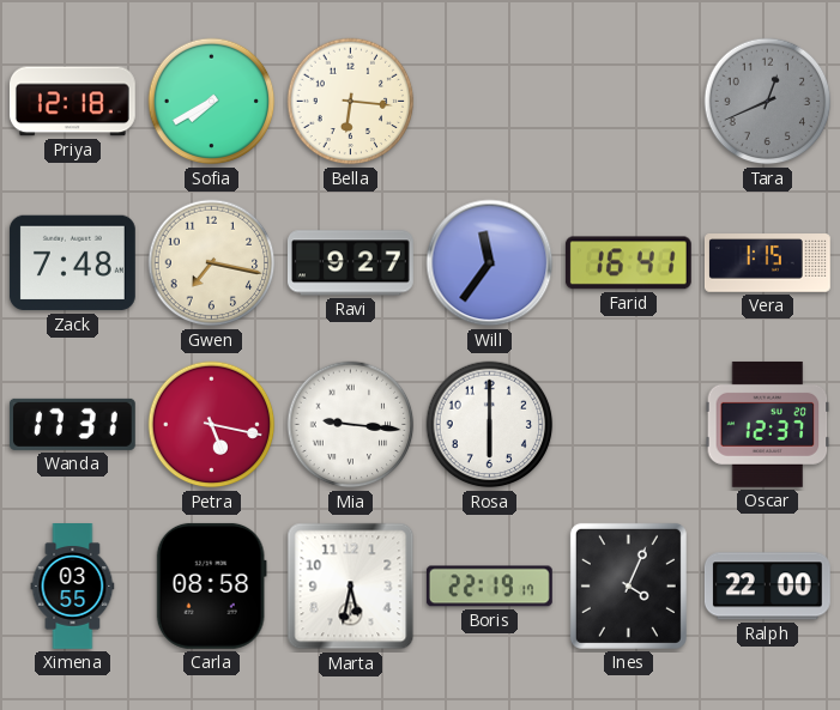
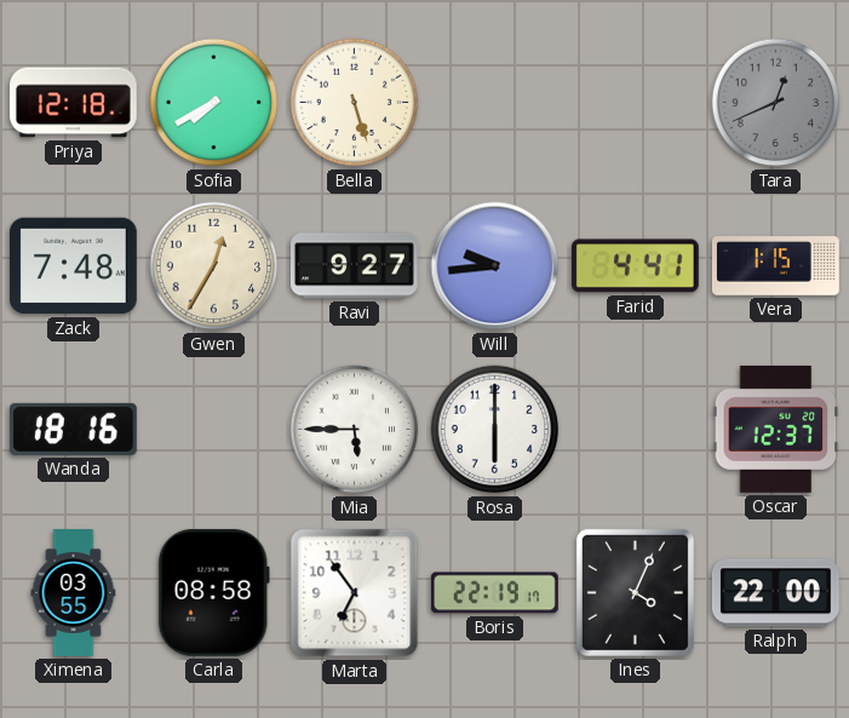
Bella: 6:16 -> 5:27 (355, 103)
Gwen: 7:17 -> 12:35 (214, 266)
Will: 11:36 -> 9:44 (495, 266)
Farid: 16:41 -> 4:41 (635, 266)
Wanda: 17:31 -> 18:16 (73, 429)
Petra: 5:17 -> none (212, 425)
Mia: 9:16 -> 5:45 (355, 430)
Marta: 5:32 -> 6:54 (355, 593)
